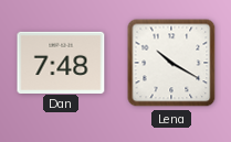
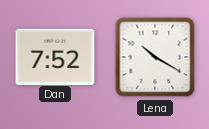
Dan: 7:48 -> 7:52 (55, 56)
